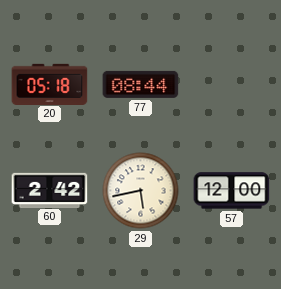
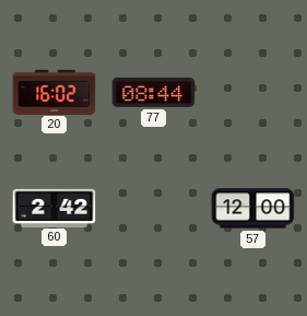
20: 05:18 -> 16:02 (55, 92)
29: 5:43 -> none (141, 191)
